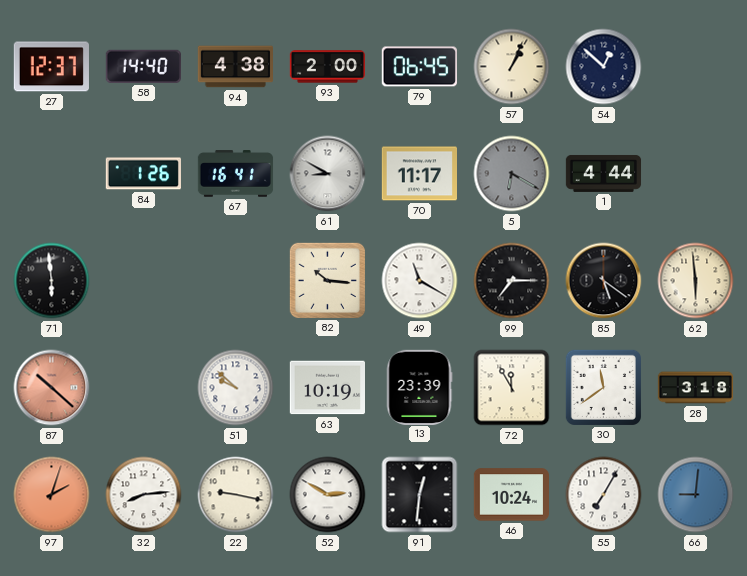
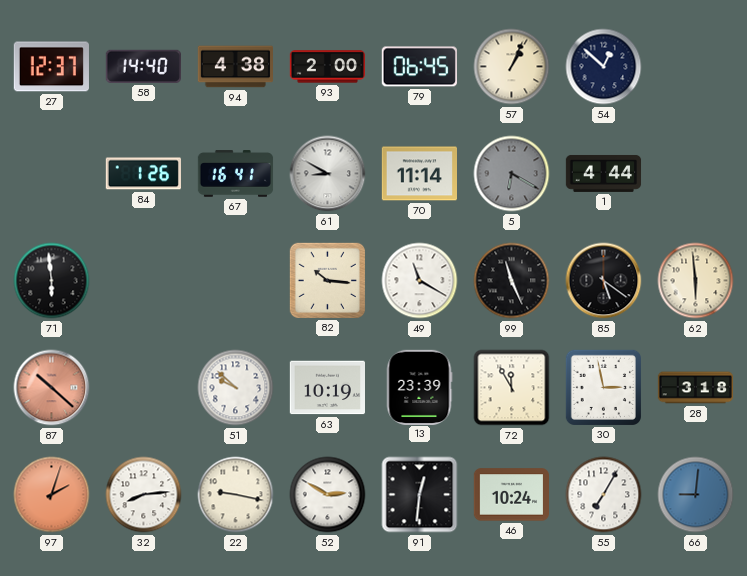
70: 11:17 -> 11:14 (419, 174)
99: 7:15 -> 11:26 (512, 281)
30: 11:39 -> 2:58 (603, 387)
